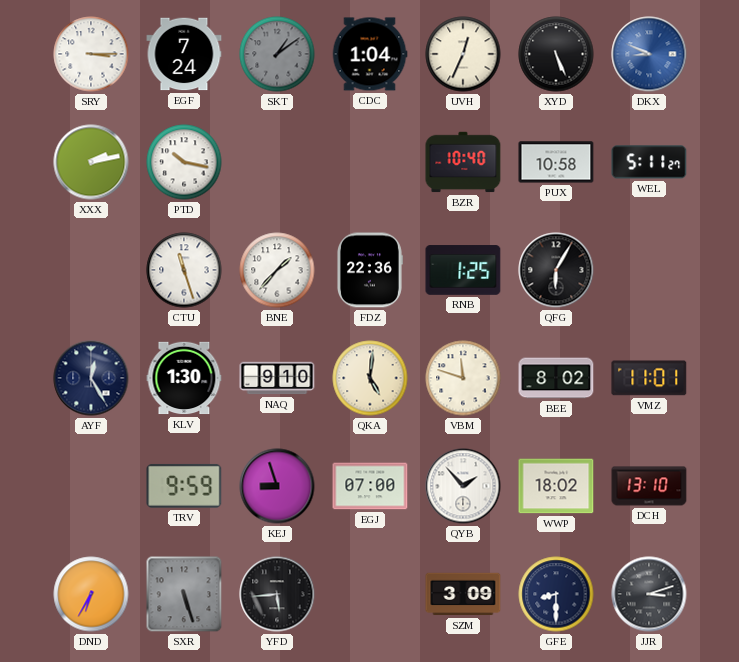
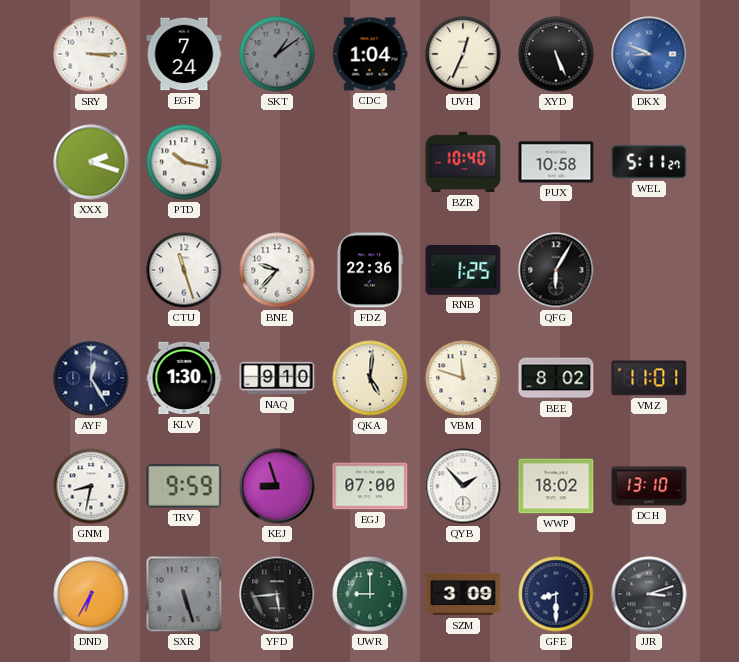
XXX: 2:13 -> 2:18 (91, 162)
BNE: 1:37 -> 9:37 (277, 270)
GNM: none -> 8:32 (91, 486)
UWR: none -> 9:00 (370, 594)
